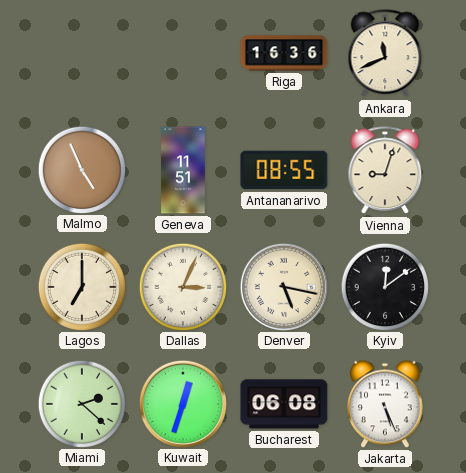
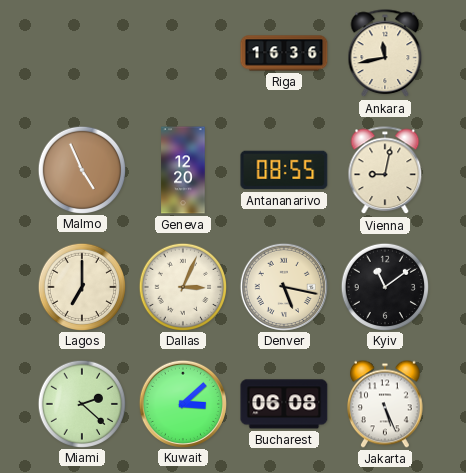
Ankara: 11:41 -> 11:43 (385, 54)
Geneva: 11:51 -> 12:20 (183, 170)
Vienna: 9:03 -> 9:02 (385, 171)
Kyiv: 12:09 -> 11:09 (384, 286)
Kuwait: 12:33 -> 3:08 (182, 403)
